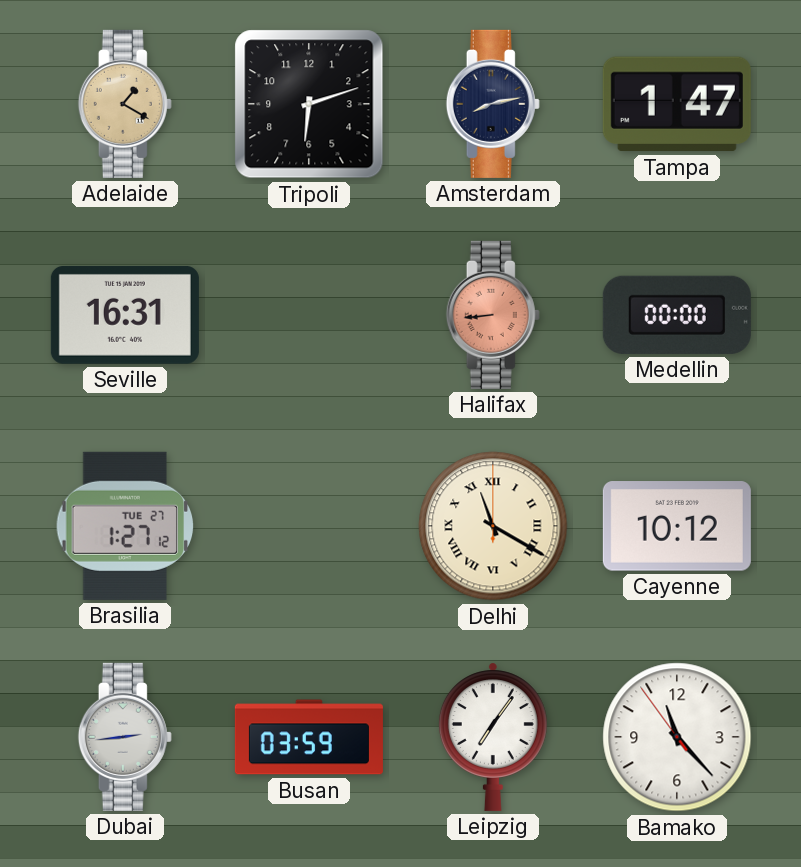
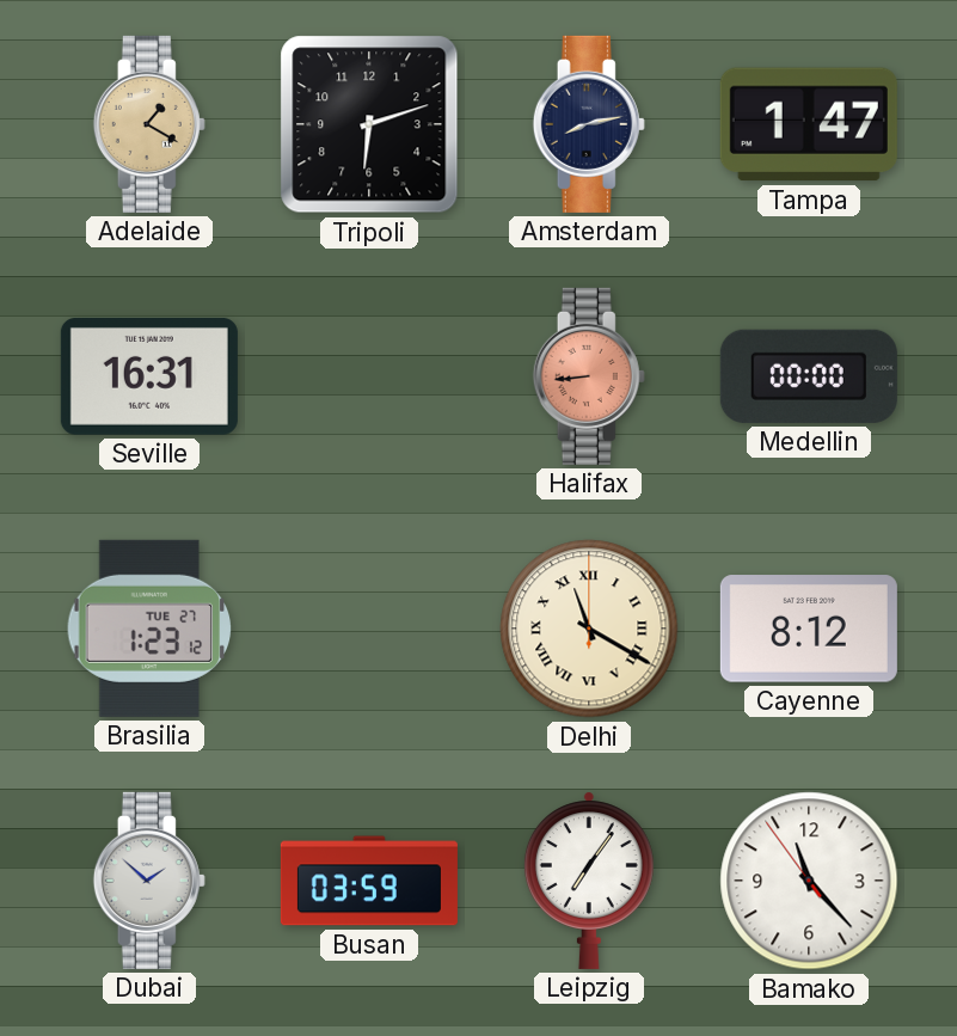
Brasilia: 1:27 -> 1:23 (149, 629)
Cayenne: 10:12 -> 8:12 (809, 629)
Dubai: 2:44 -> 1:52 (149, 881)
